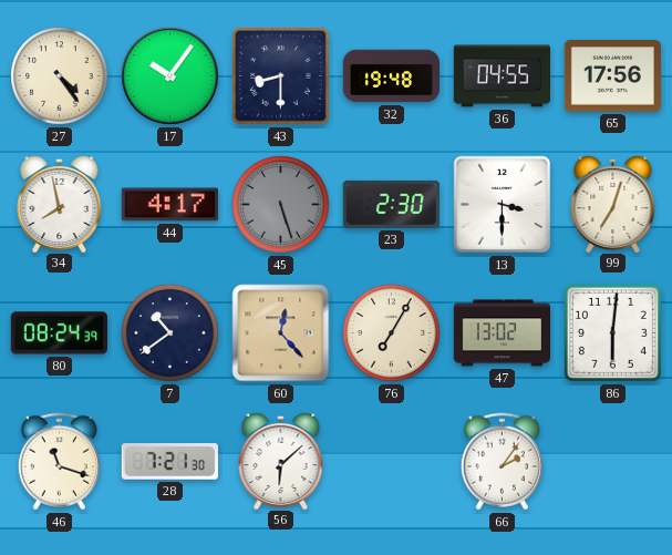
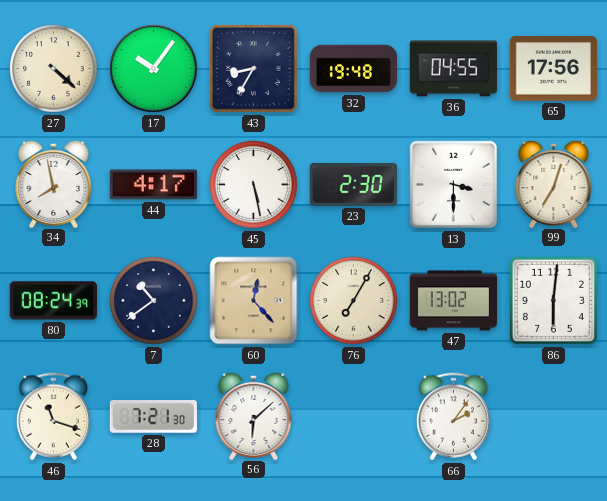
27: 4:24 -> 4:22 (54, 69)
43: 8:30 -> 8:35 (253, 68)
45: 5:27 -> 5:28 (254, 185)
45 dial: grey -> white (254, 185)
